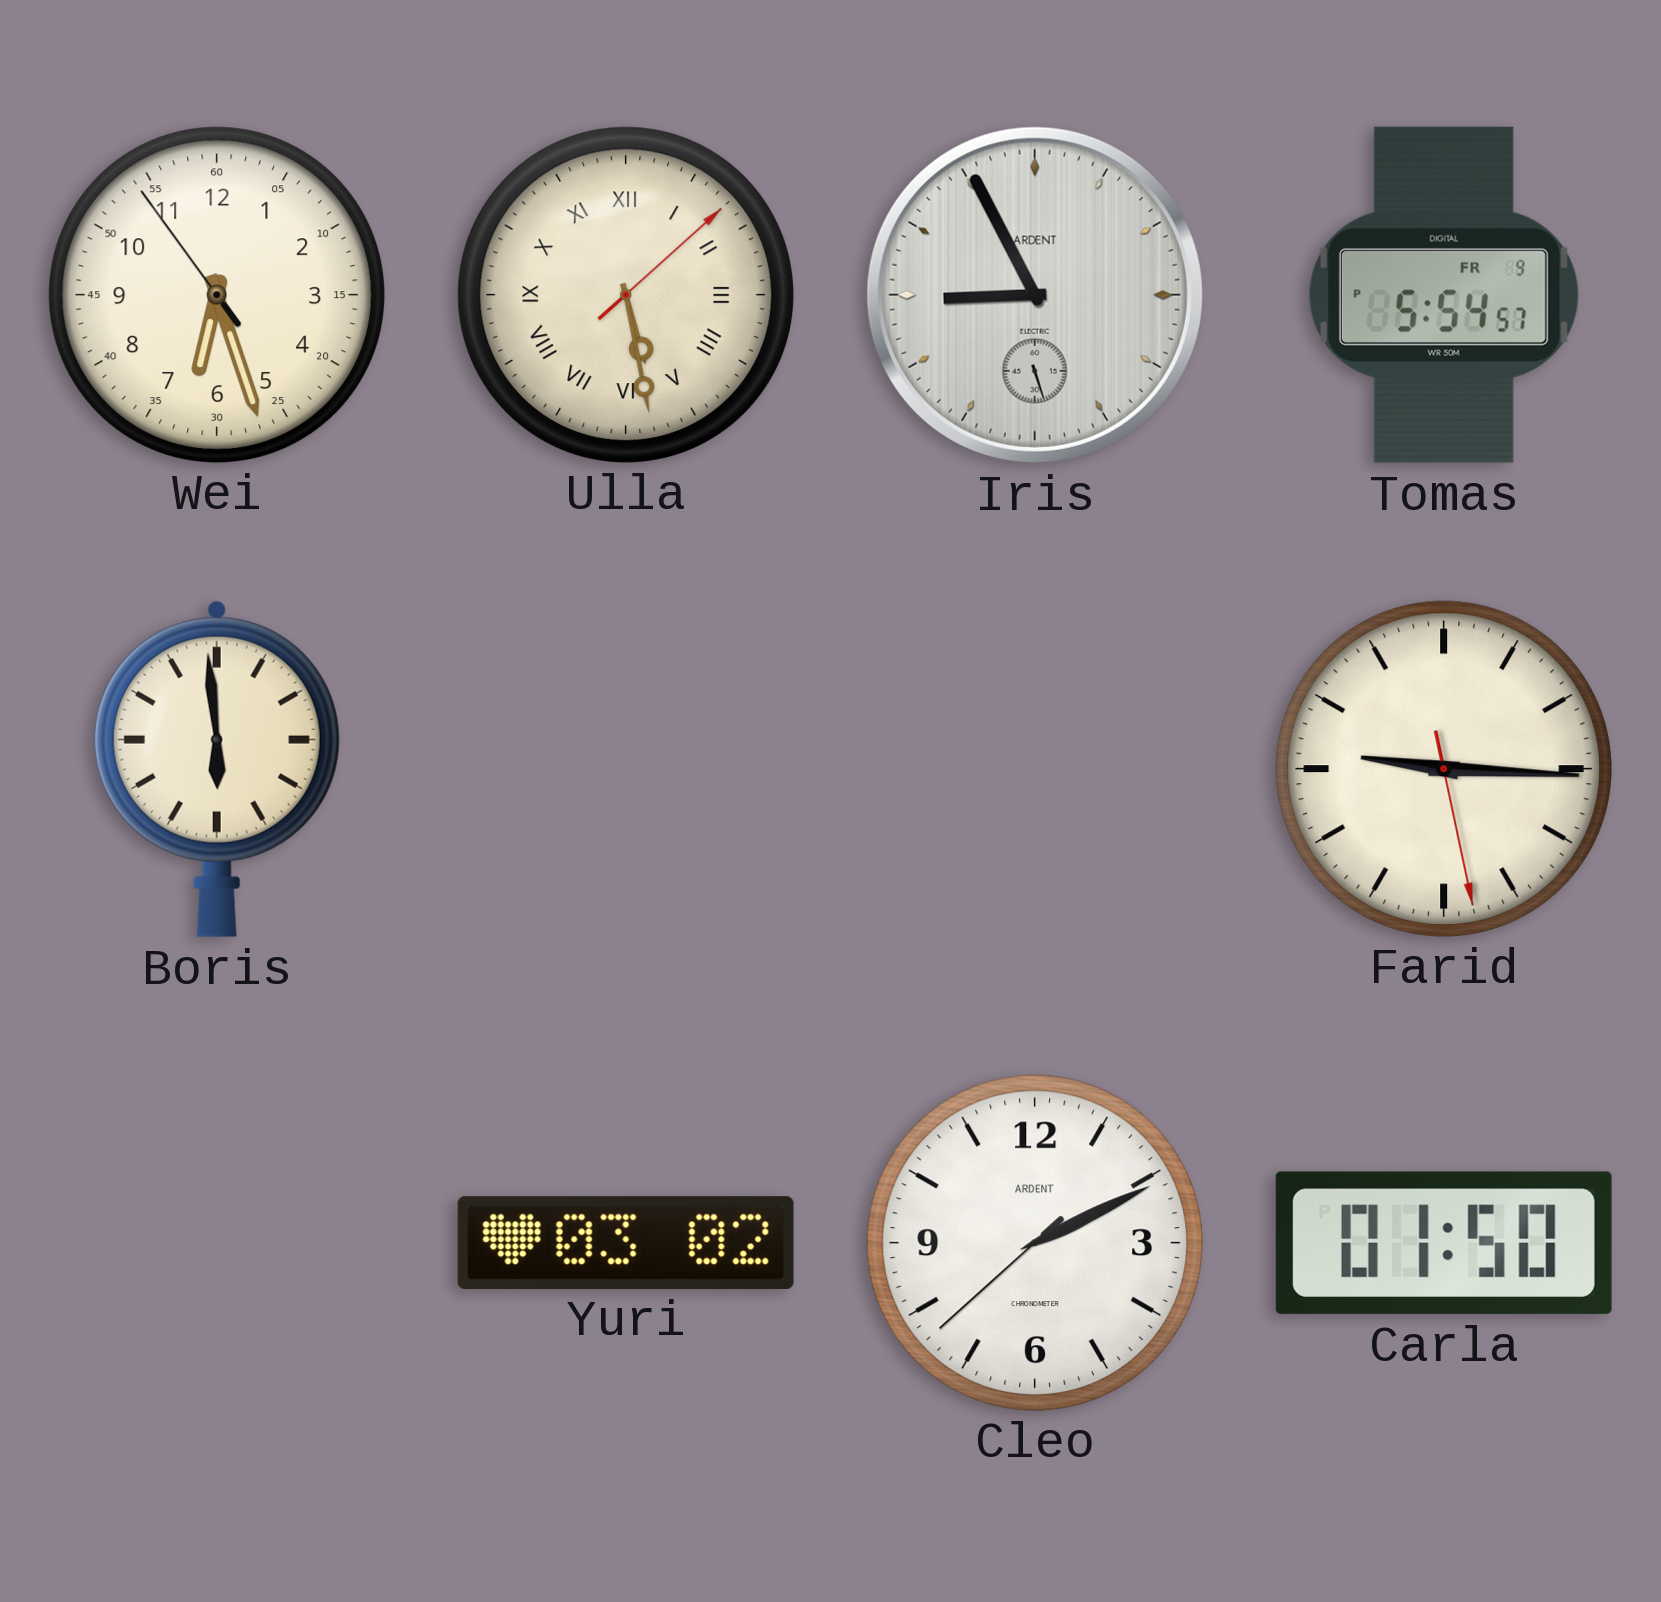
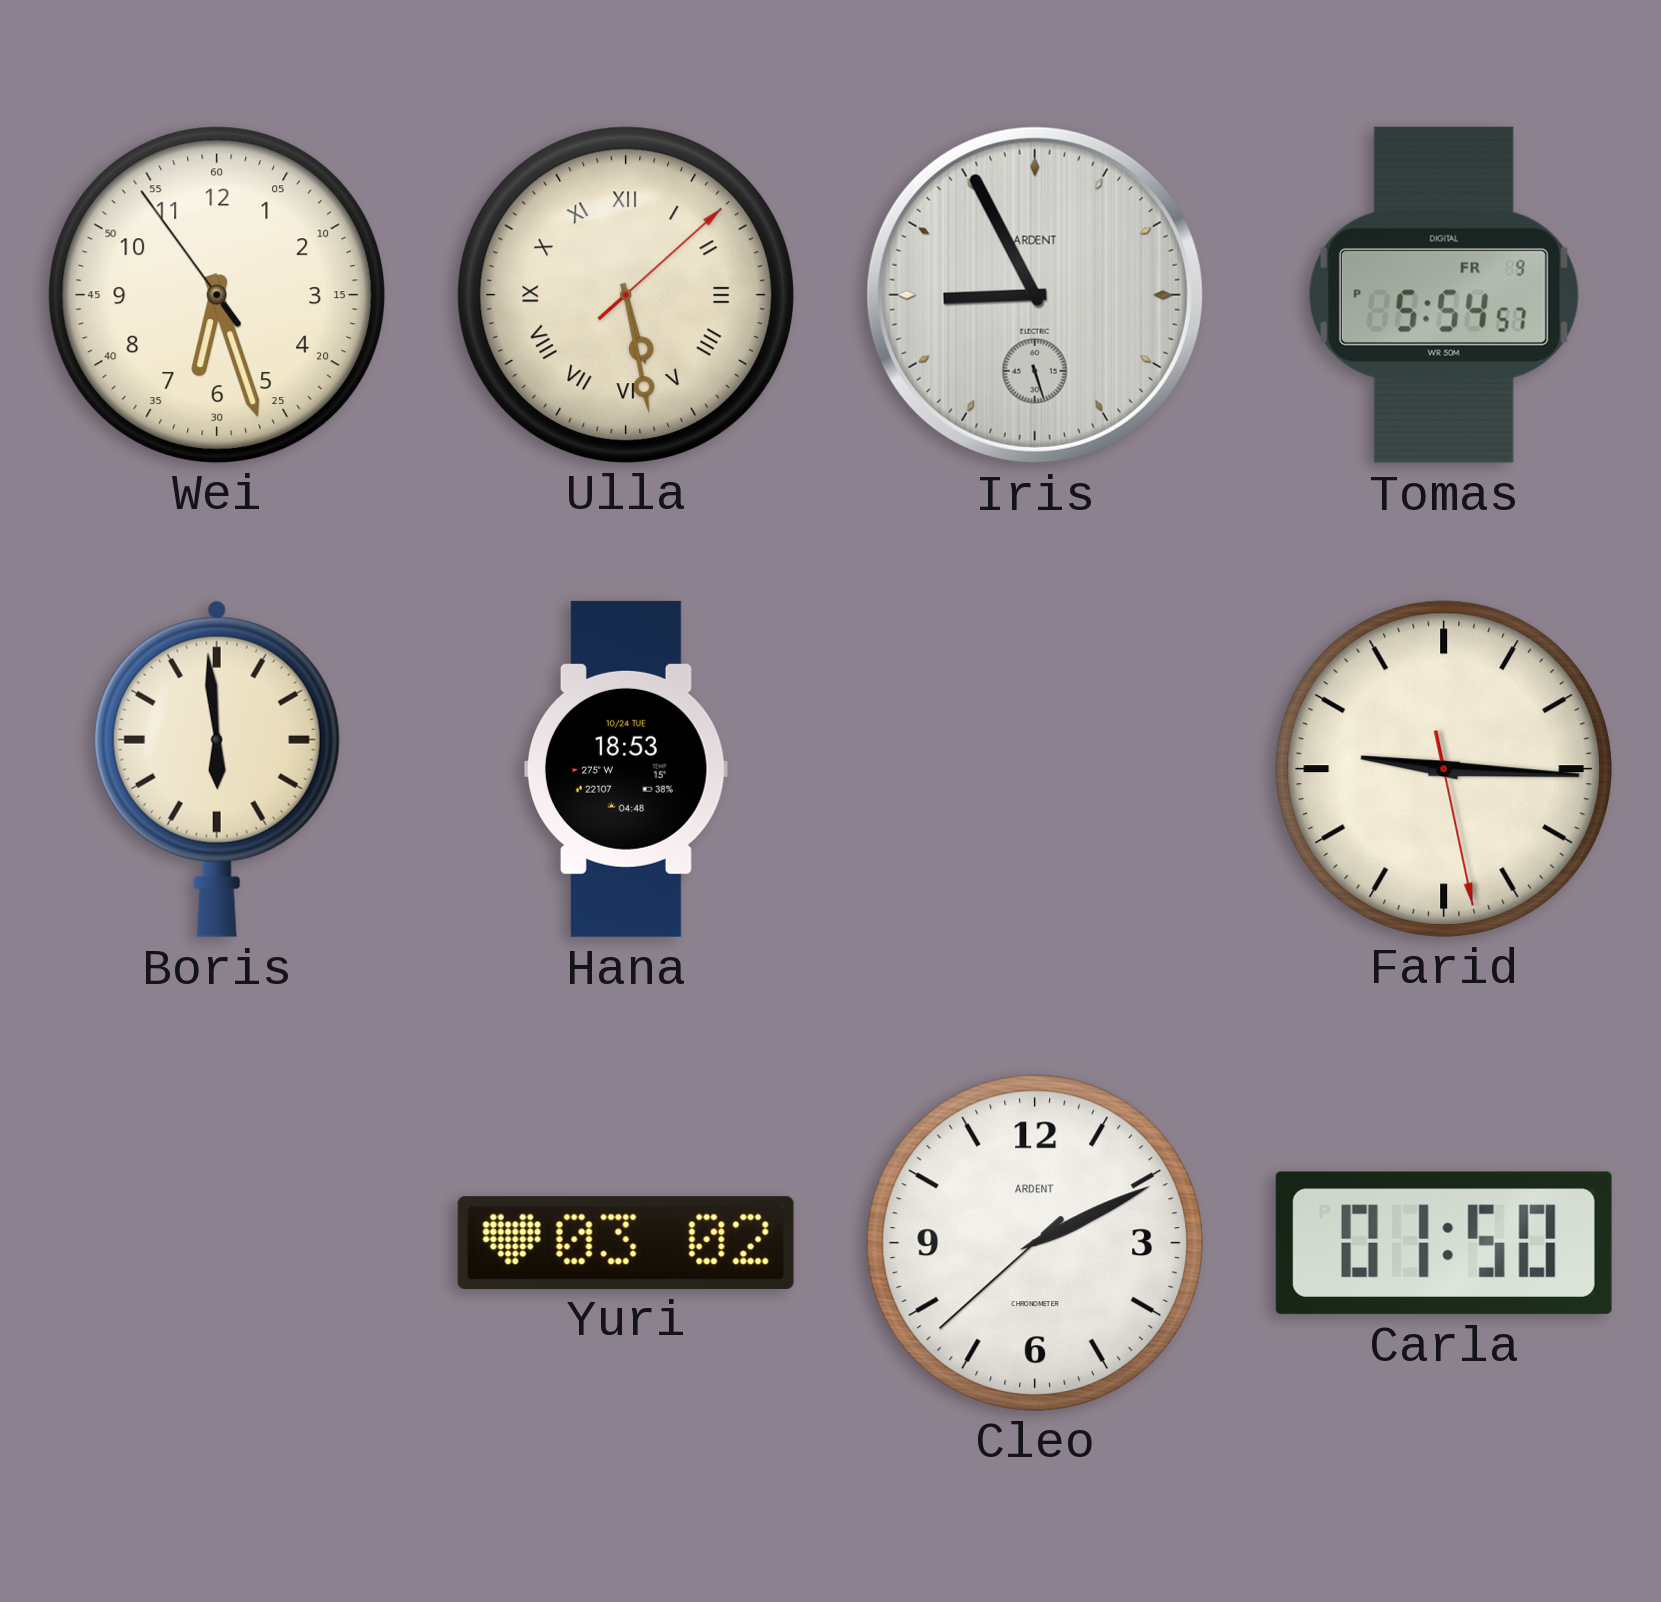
Hana: none -> 18:53 (626, 769)
